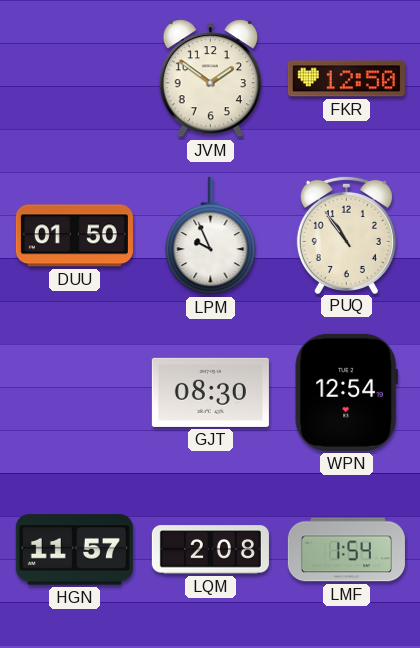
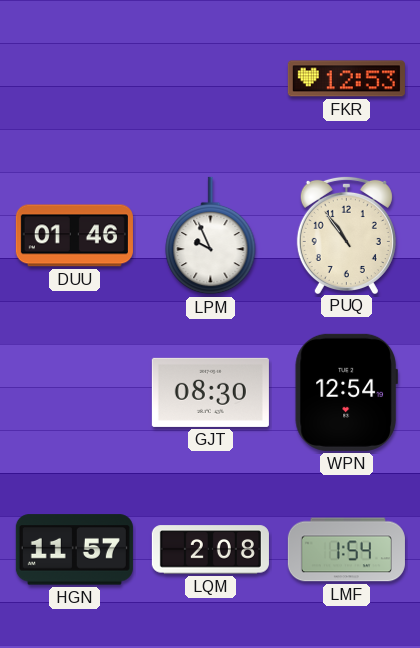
JVM: 1:51 -> none (210, 79)
FKR: 12:50 -> 12:53 (346, 79)
DUU: 01:50 -> 01:46 (74, 236)
